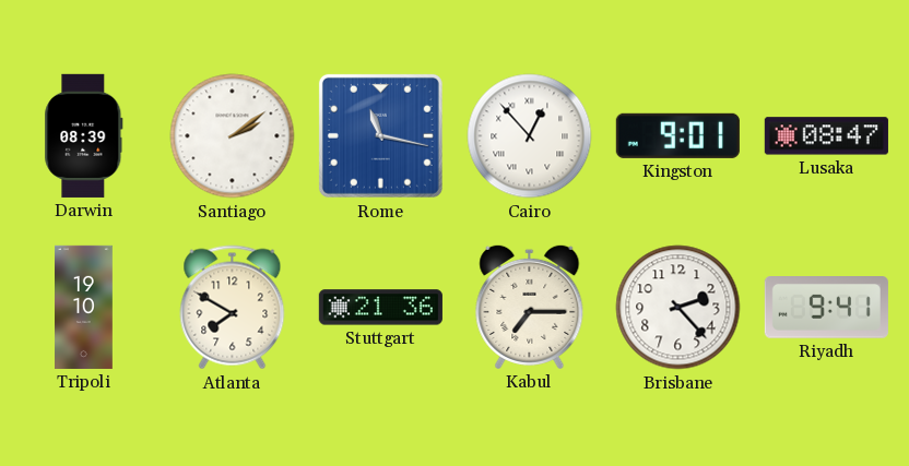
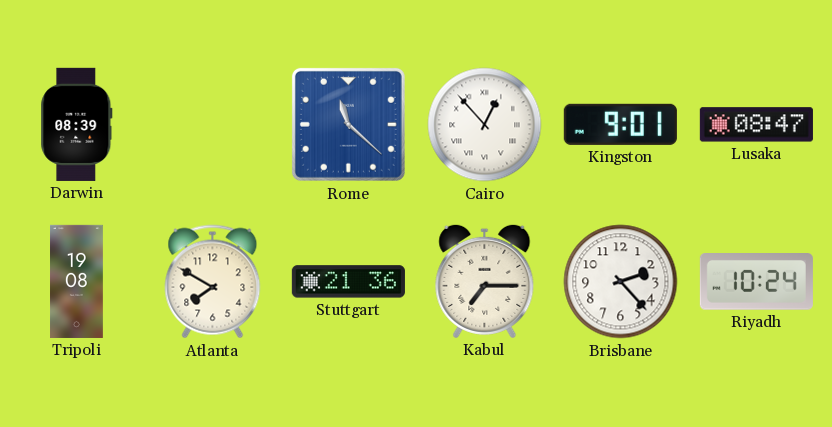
Santiago: 2:09 -> none (233, 136)
Rome: 11:17 -> 11:22 (348, 124)
Tripoli: 19:10 -> 19:08 (77, 281)
Riyadh: 9:41 -> 10:24 (756, 282)
